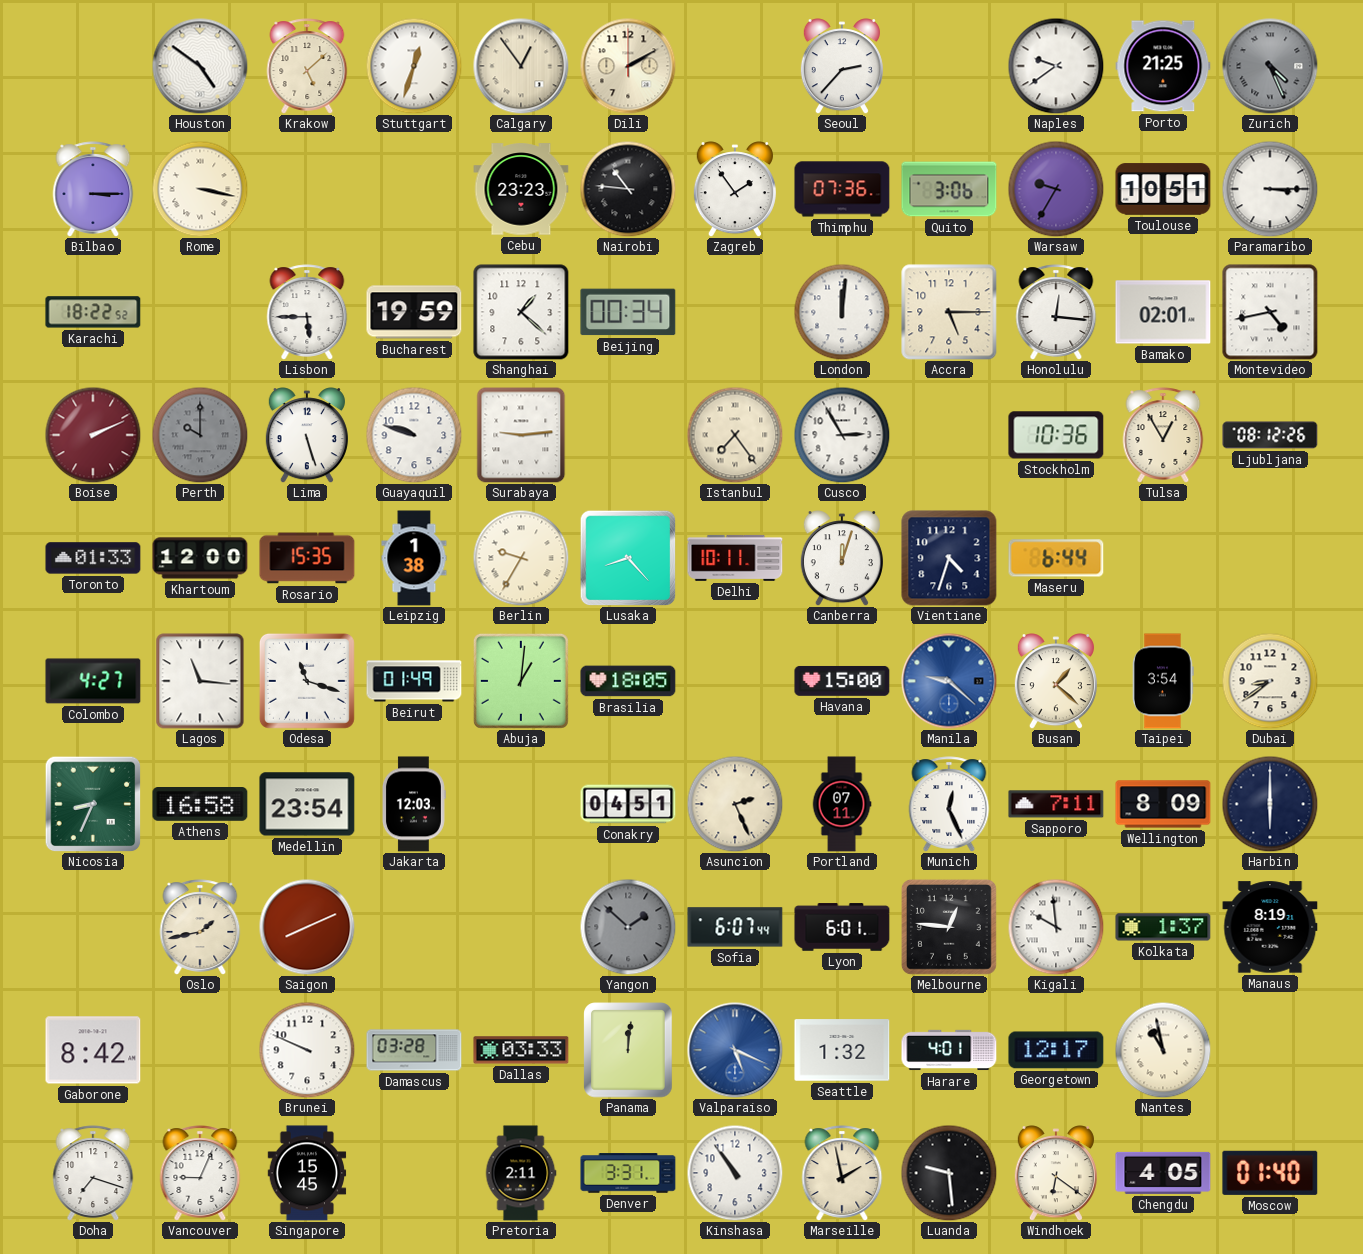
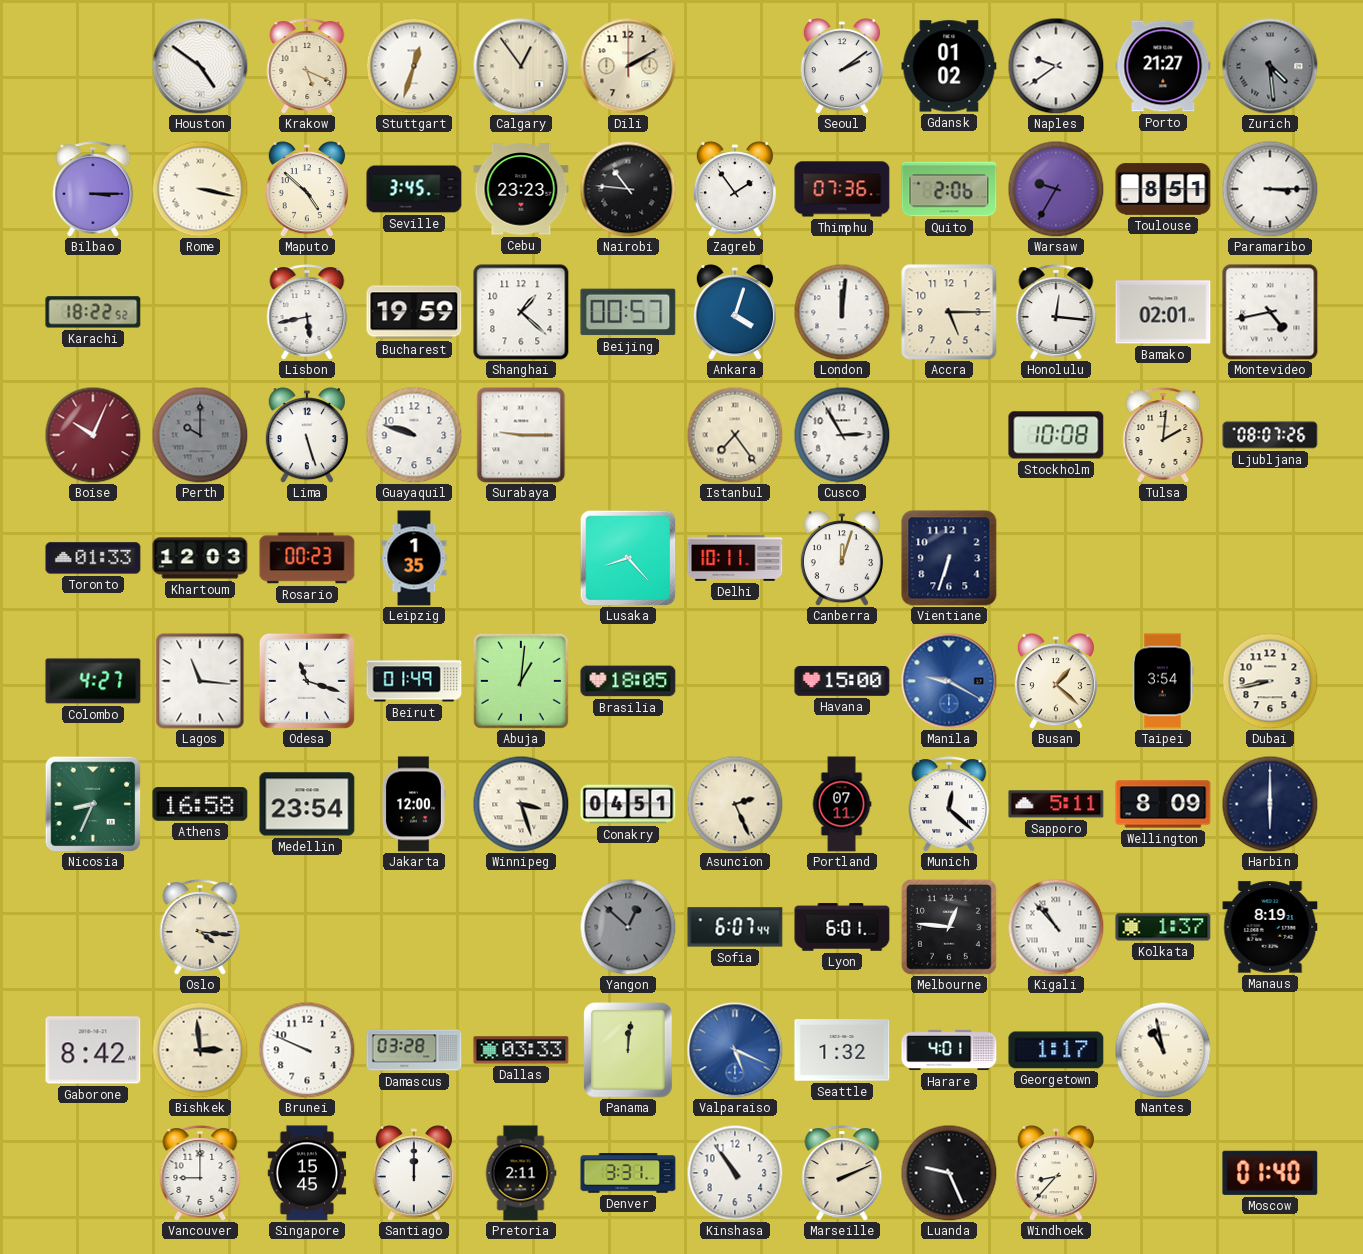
Krakow: 5:08 -> 5:19 (307, 66)
Seoul: 2:37 -> 2:09 (842, 66)
Gdansk: none -> 01:02 (949, 66)
Porto: 21:25 -> 21:27 (1163, 66)
Zurich: 4:26 -> 4:29 (1270, 66)
Maputo: none -> 4:52 (307, 189)
Seville: none -> 3:45 (414, 189)
Quito: 3:06 -> 2:06 (949, 189)
Toulouse: 10:51 -> 8:51 (1163, 189)
Lisbon: 5:45 -> 5:43 (307, 312)
Beijing: 00:34 -> 00:57 (628, 312)
Ankara: none -> 4:03 (735, 312)
Boise: 2:11 -> 10:04 (93, 435)
Surabaya: 9:14 -> 9:15 (521, 435)
Stockholm: 10:36 -> 10:08 (1056, 435)
Tulsa: 12:55 -> 2:01 (1163, 435)
Ljubljana: 08:12 -> 08:07 (1270, 435)
Khartoum: 12:00 -> 12:03 (200, 558)
Rosario: 15:35 -> 00:23 (307, 558)
Leipzig: 1:38 -> 1:35 (414, 558)
Berlin: 9:35 -> none (521, 558)
Vientiane: 4:33 -> 6:33 (949, 558)
Maseru: 6:44 -> none (1056, 558)
Manila: 9:22 -> 9:20 (949, 681)
Dubai: 8:39 -> 8:43 (1270, 681)
Jakarta: 12:03 -> 12:00 (413, 804)
Winnipeg: none -> 3:27 (521, 804)
Munich: 12:26 -> 12:22 (949, 804)
Sapporo: 7:11 -> 5:11 (1056, 804)
Oslo: 1:43 -> 4:16 (200, 927)
Saigon: 8:11 -> none (307, 927)
Yangon: 1:52 -> 12:52 (628, 927)
Kigali: 9:59 -> 10:53 (1056, 927)
Bishkek: none -> 2:59 (200, 1050)
Georgetown: 12:17 -> 1:17 (1056, 1050)
Doha: 7:18 -> none (93, 1173)
Vancouver: 9:04 -> 9:00 (200, 1173)
Santiago: none -> 12:00 (414, 1173)
Marseille: 1:58 -> 2:11 (842, 1173)
Luanda: 9:29 -> 9:26 (949, 1173)
Windhoek: 6:21 -> 8:37 (1056, 1173)
Chengdu: 4:05 -> none (1163, 1173)
